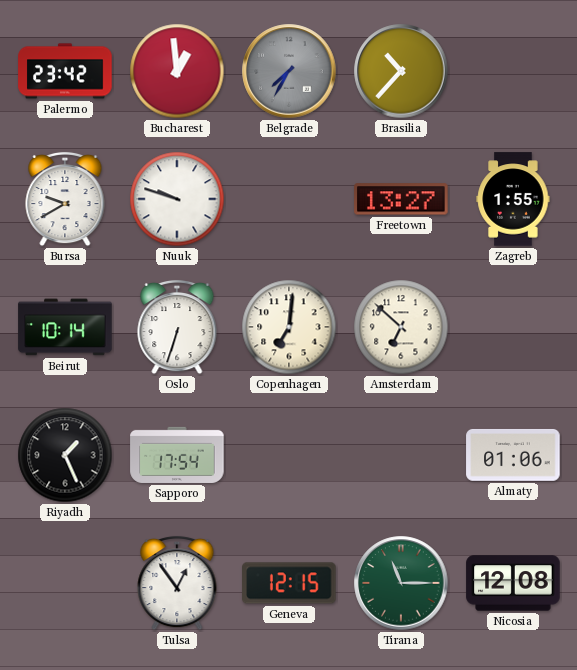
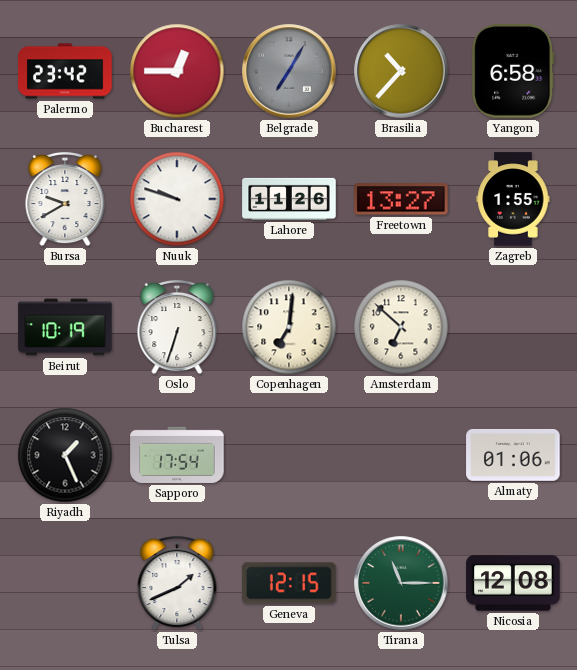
Bucharest: 12:59 -> 12:45 (177, 71)
Belgrade: 7:35 -> 7:05 (289, 71)
Yangon: none -> 6:58 (513, 71)
Lahore: none -> 11:26 (289, 199)
Beirut: 10:14 -> 10:19 (65, 327)
Tulsa: 12:54 -> 1:41 (177, 583)
